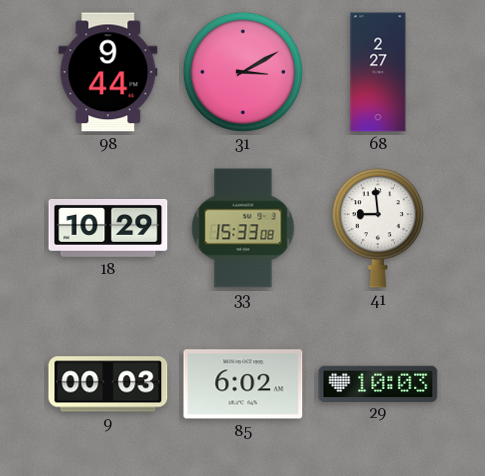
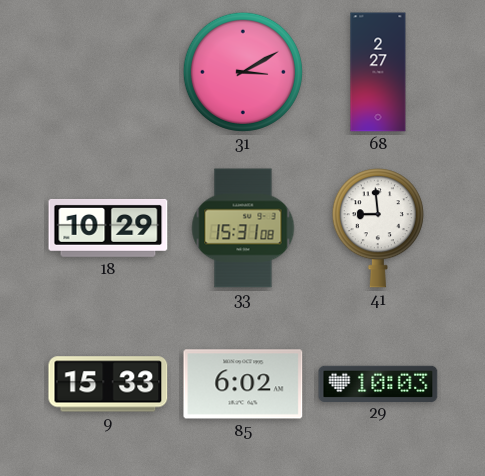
98: 9:44 -> none (108, 72)
33: 15:33 -> 15:31 (243, 228)
9: 00:03 -> 15:33 (108, 384)
